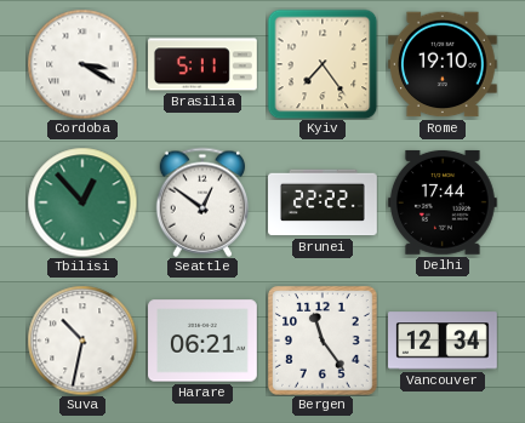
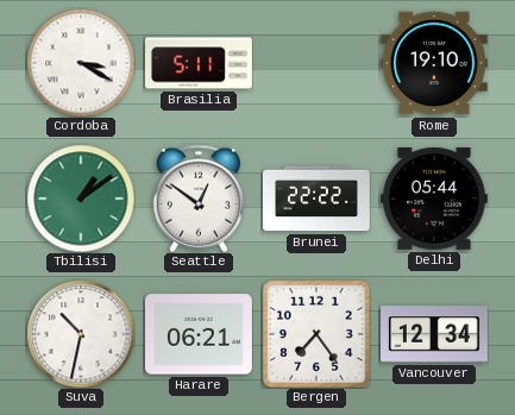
Kyiv: 7:24 -> none (323, 64)
Tbilisi: 12:53 -> 1:09 (81, 199)
Delhi: 17:44 -> 05:44 (434, 199)
Bergen: 11:24 -> 7:24 (316, 334)
